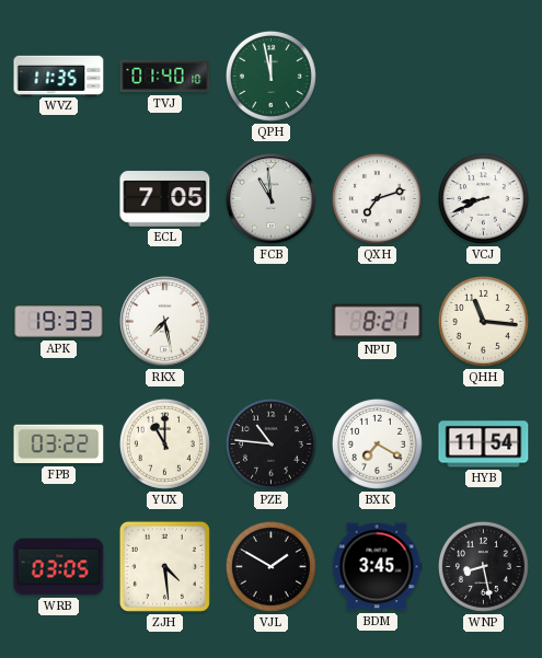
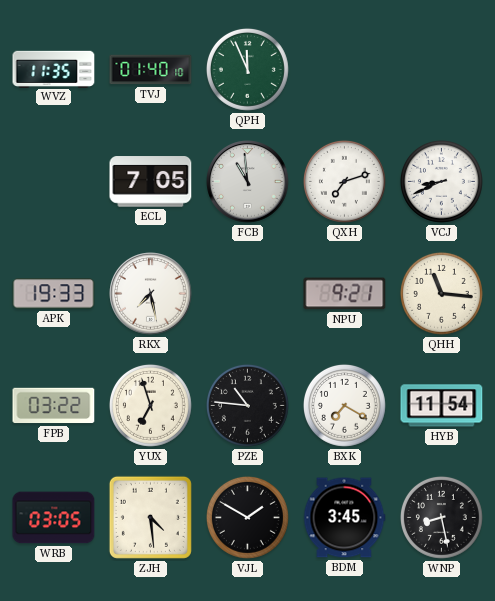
QPH: 11:58 -> 11:56 (247, 69)
NPU: 8:21 -> 9:21 (345, 294)
YUX: 11:00 -> 6:57 (150, 405)
